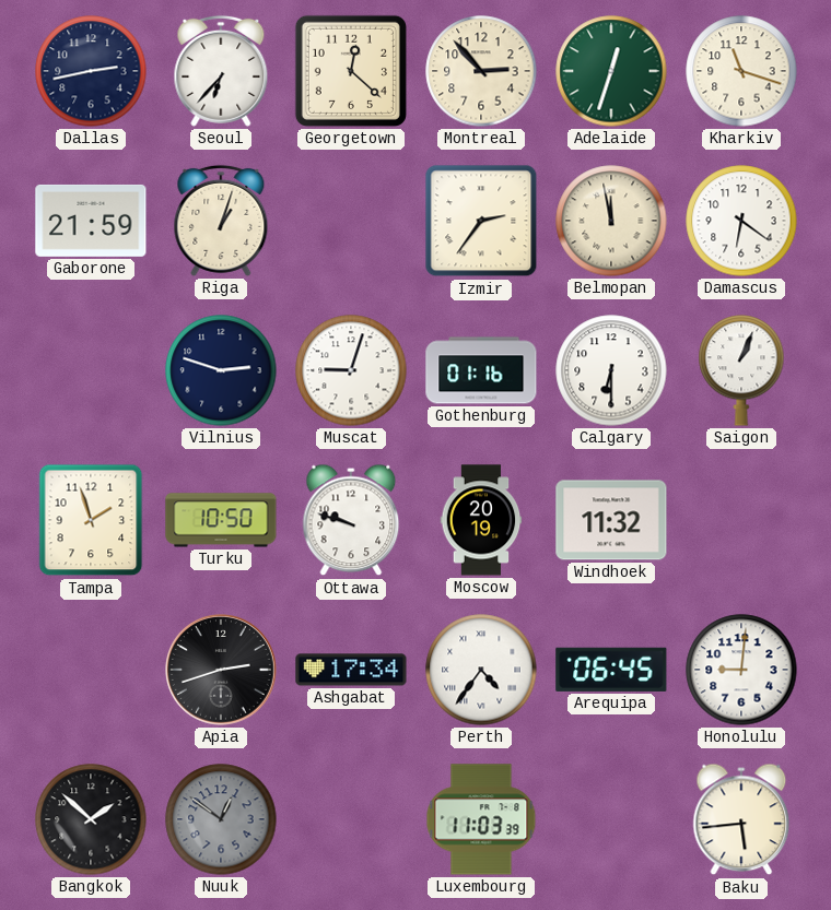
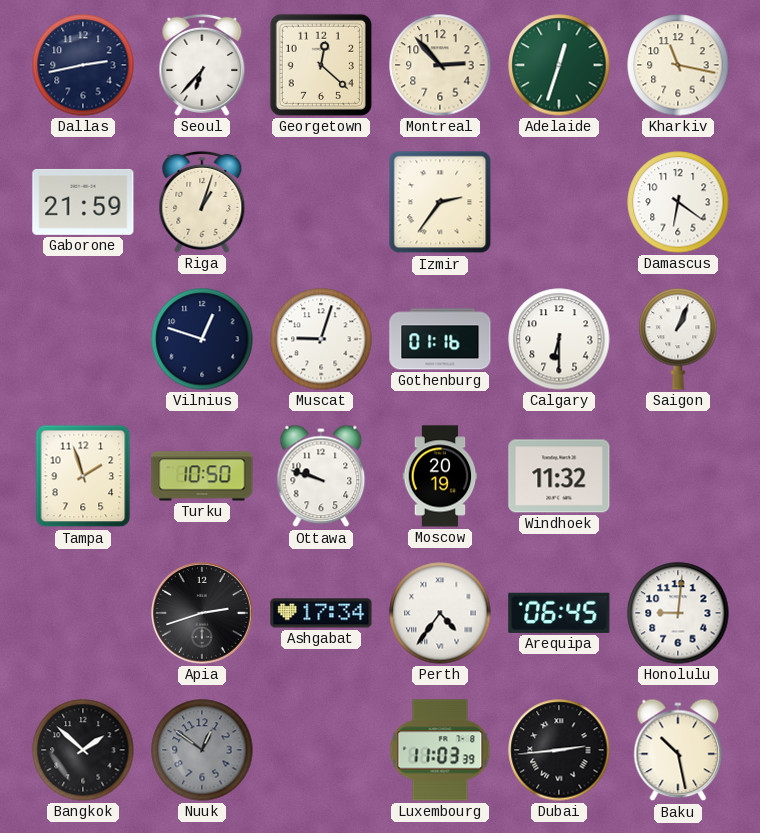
Kharkiv: 11:18 -> 11:17 (678, 65)
Belmopan: 11:58 -> none (611, 221)
Vilnius: 2:48 -> 12:48 (202, 339)
Dubai: none -> 2:44 (559, 750)
Baku: 5:44 -> 10:28 (678, 750)
